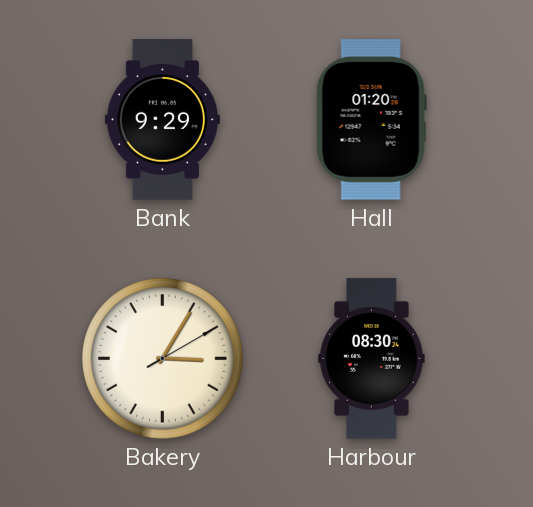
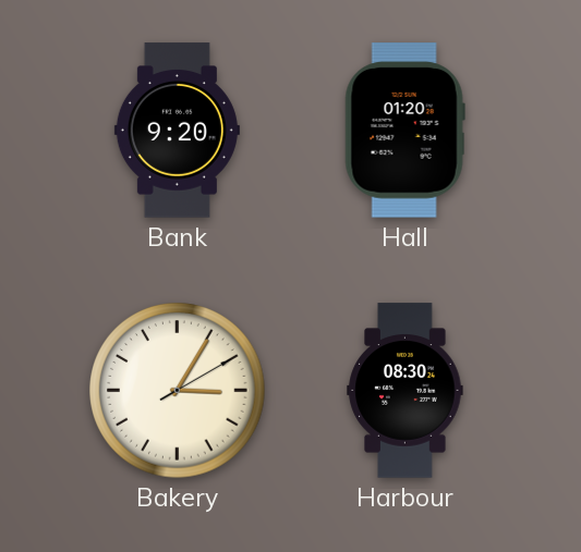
Bank: 9:29 -> 9:20 (177, 131)
